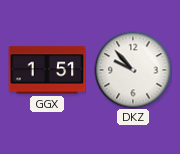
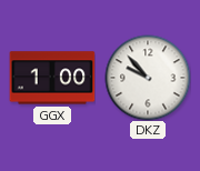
GGX: 1:51 -> 1:00 (52, 78)
